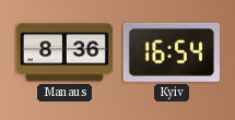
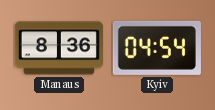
Kyiv: 16:54 -> 04:54 (157, 48)
